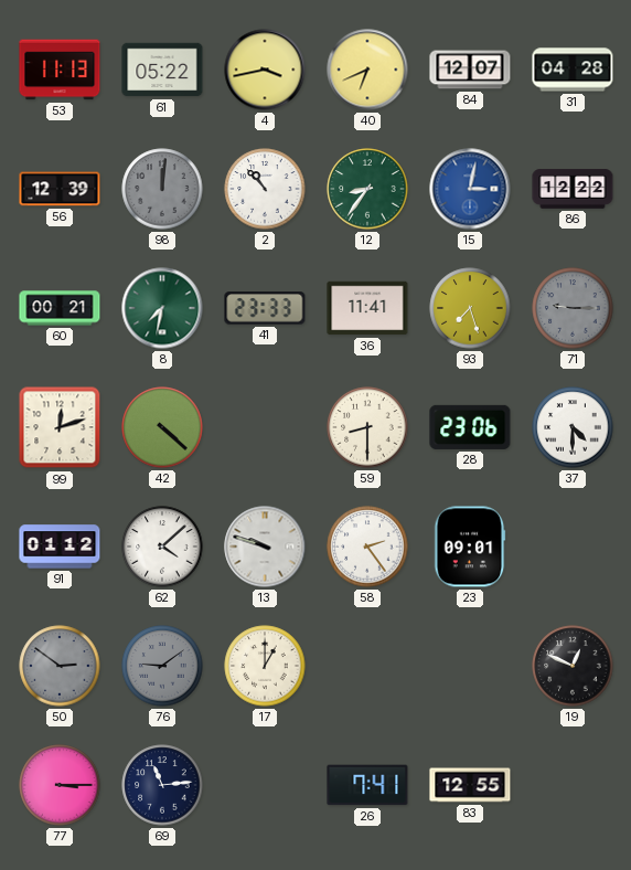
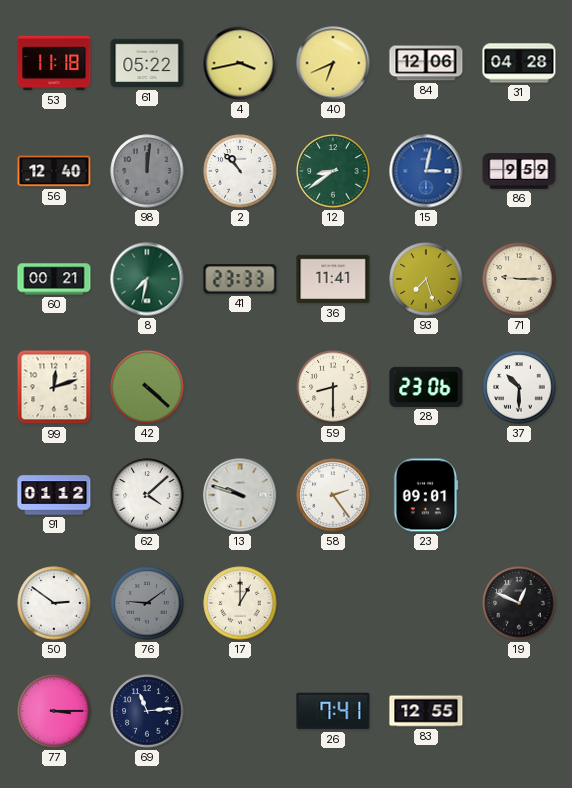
53: 11:13 -> 11:18 (54, 63)
84: 12:07 -> 12:06 (426, 63)
56: 12:39 -> 12:40 (54, 171)
12: 8:36 -> 8:39 (333, 171)
86: 12:22 -> 9:59 (519, 171)
71 dial: grey -> cream (519, 279)
37: 4:30 -> 10:30 (519, 387)
50 dial: grey -> white (54, 603)
